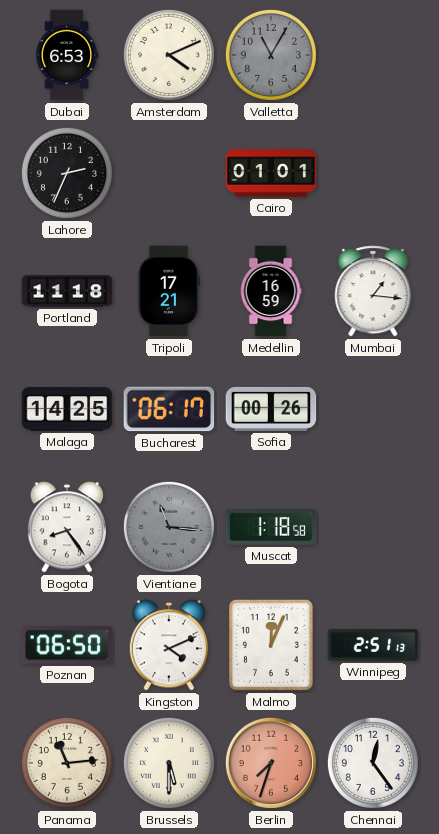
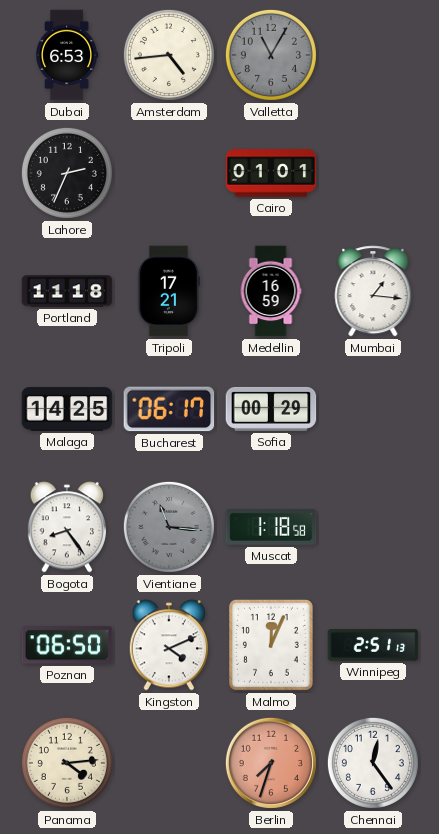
Amsterdam: 4:11 -> 4:44 (169, 55)
Sofia: 00:26 -> 00:29 (271, 409)
Panama: 11:14 -> 4:14 (67, 763)
Brussels: 5:30 -> none (169, 763)
